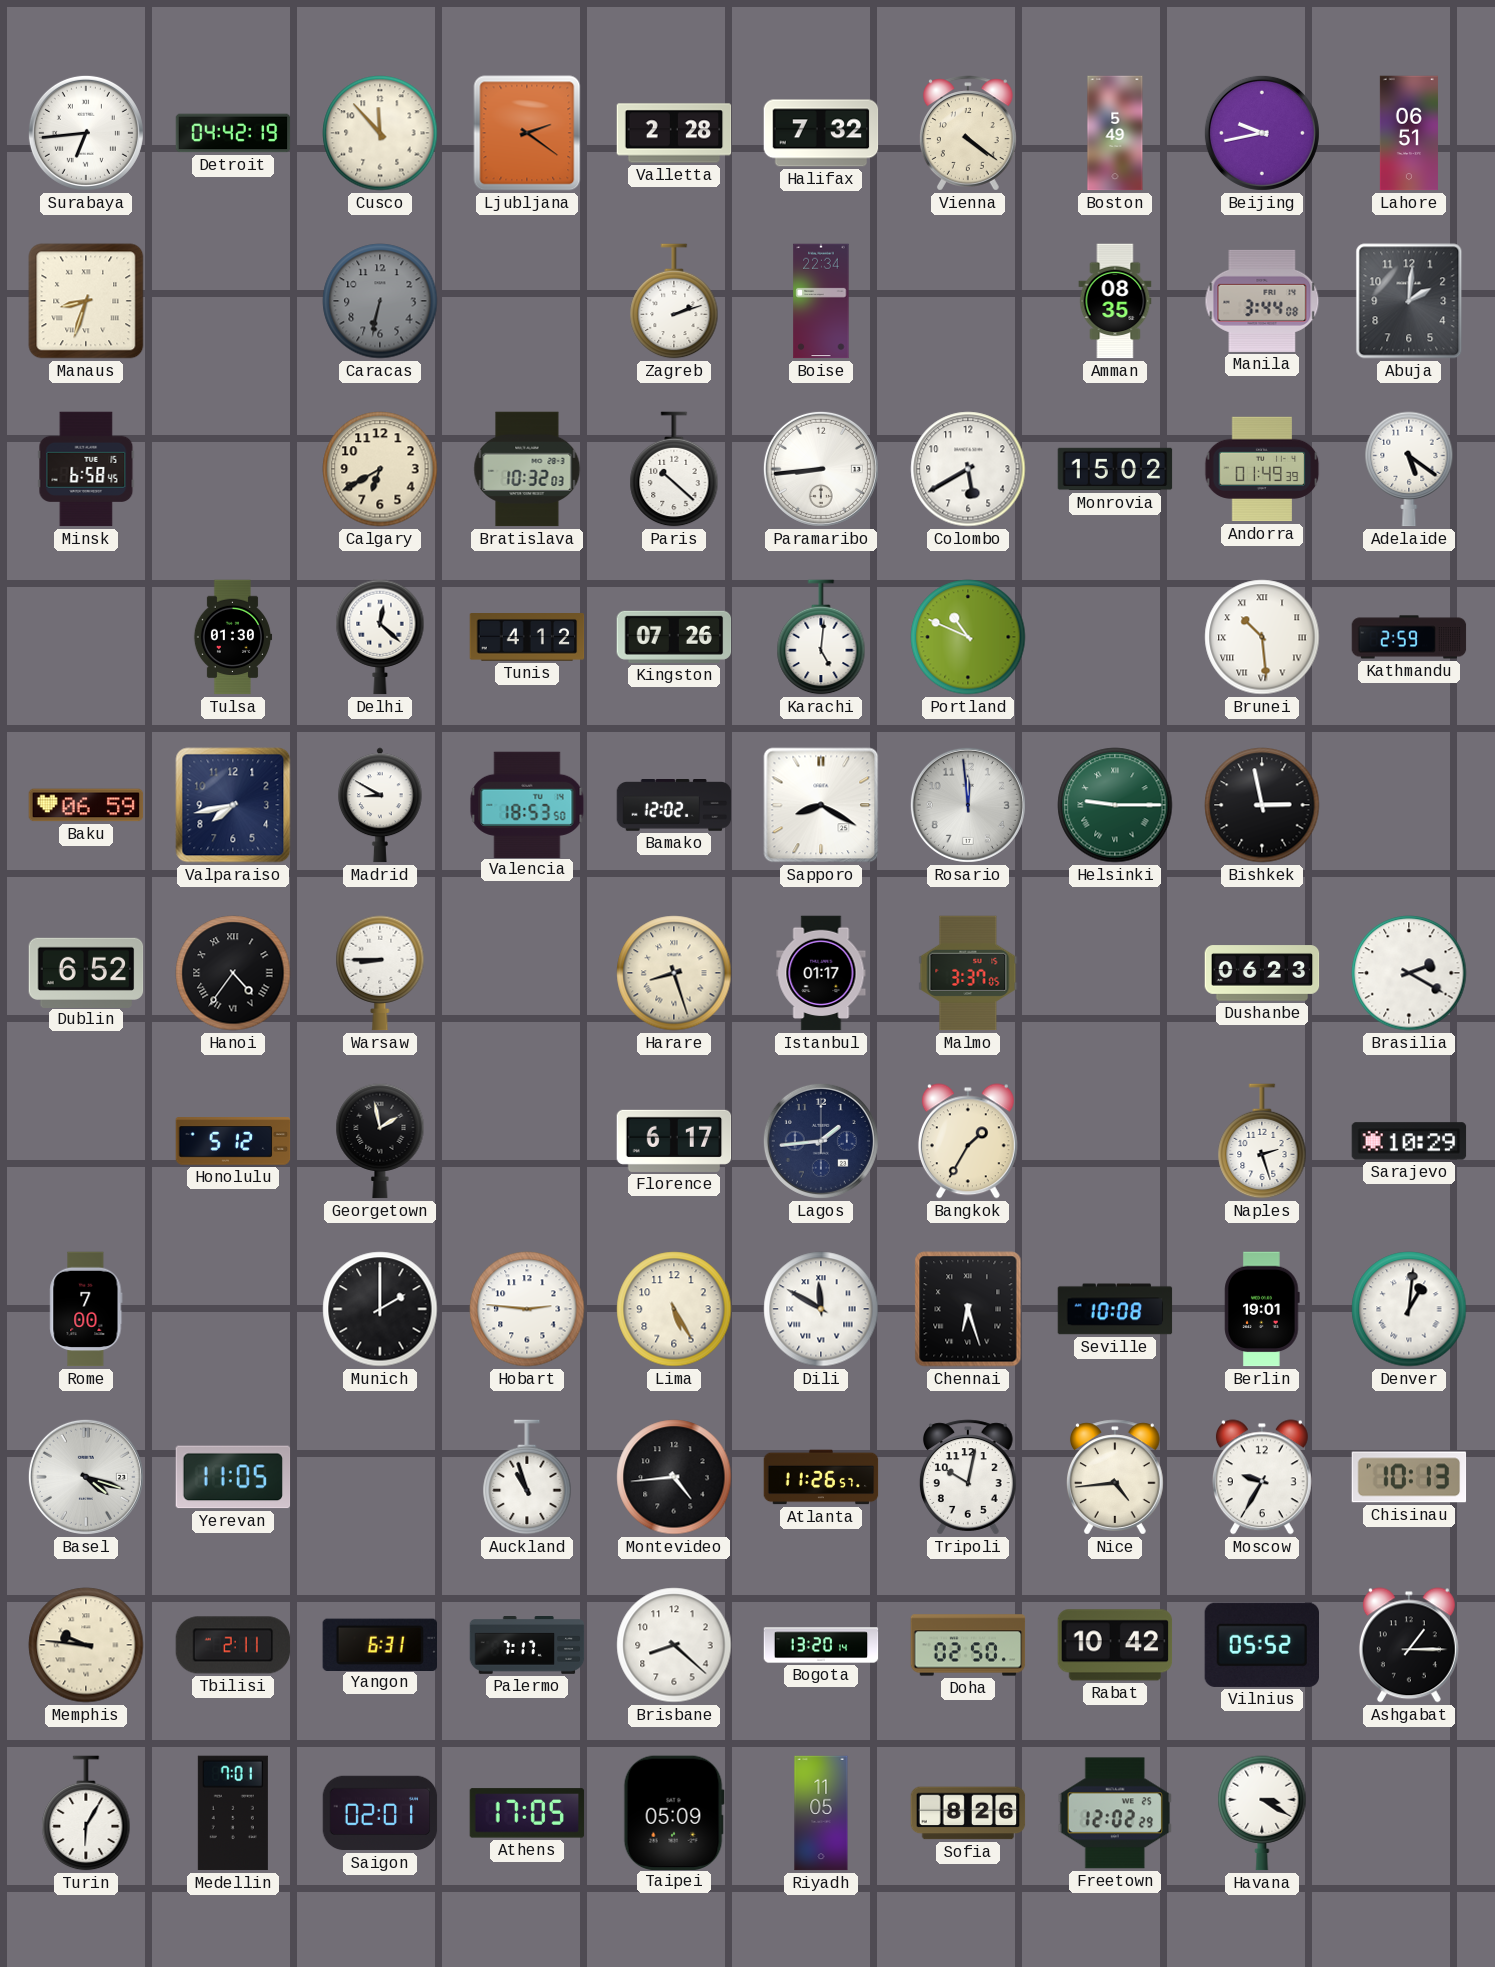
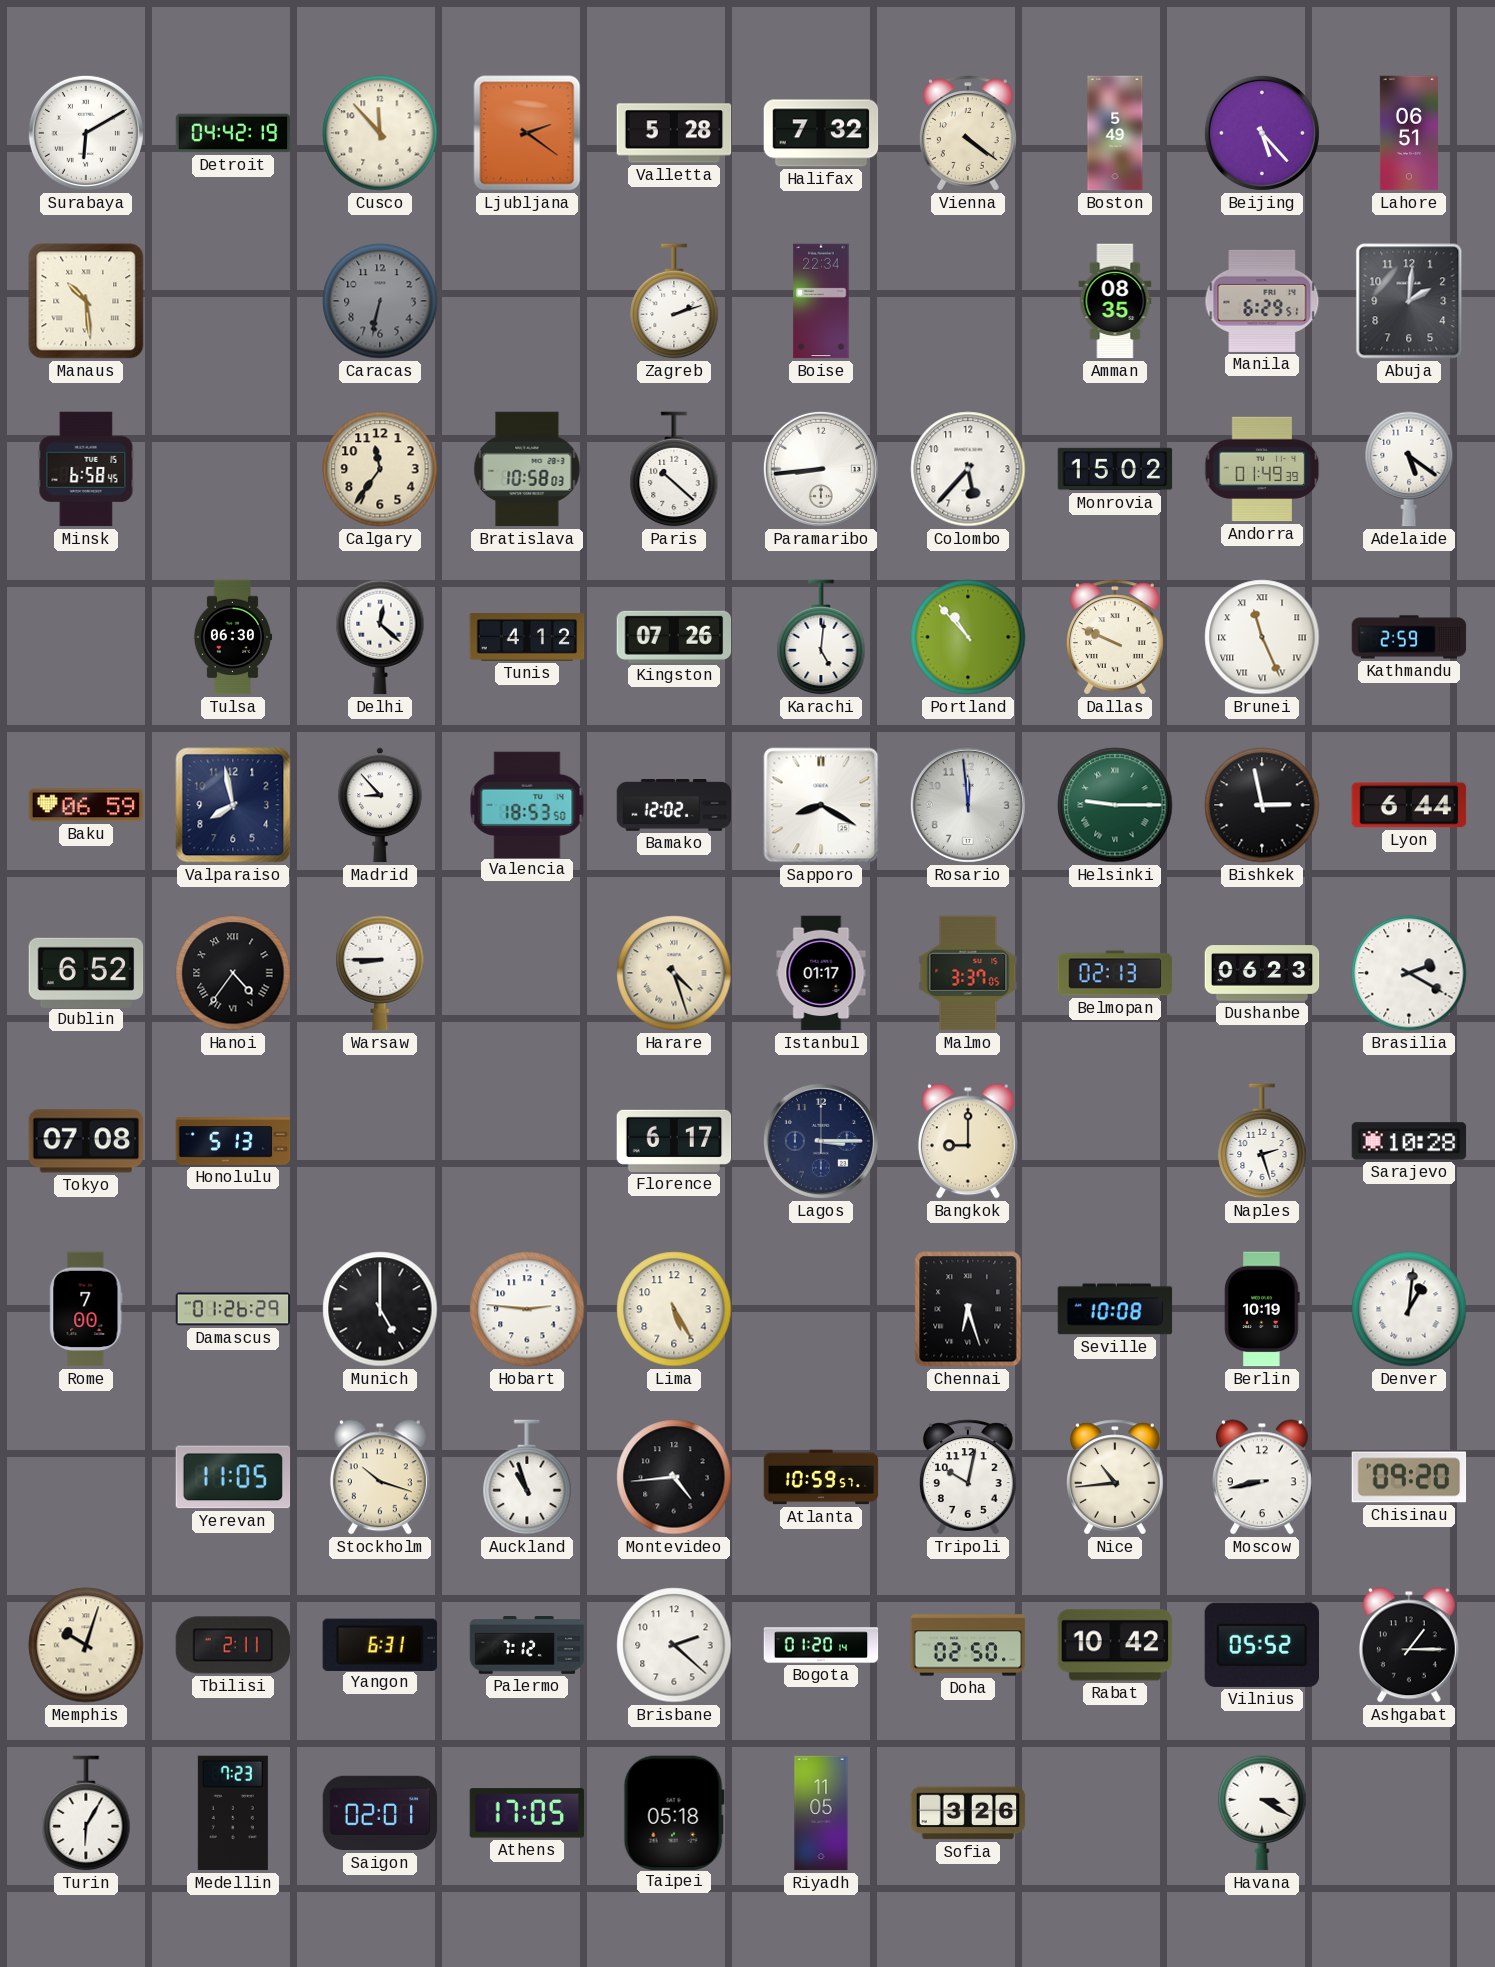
Surabaya: 6:44 -> 6:10 (86, 133)
Valletta: 2:28 -> 5:28 (674, 133)
Beijing: 9:43 -> 5:23 (1262, 133)
Manaus: 8:33 -> 10:29 (86, 301)
Manila: 3:44 -> 6:29 (1262, 301)
Calgary: 6:40 -> 11:36 (380, 469)
Bratislava: 10:32 -> 10:58 (527, 469)
Colombo: 5:40 -> 5:37 (968, 469)
Tulsa: 01:30 -> 06:30 (233, 637)
Portland: 10:49 -> 10:53 (968, 637)
Dallas: none -> 9:49 (1115, 637)
Brunei: 10:29 -> 11:26 (1262, 637)
Valparaiso: 7:43 -> 7:58 (233, 805)
Madrid: 8:50 -> 8:53 (381, 805)
Lyon: none -> 6:44 (1409, 805)
Harare: 8:27 -> 4:27 (674, 973)
Belmopan: none -> 02:13 (1115, 973)
Tokyo: none -> 07:08 (86, 1141)
Honolulu: 5:12 -> 5:13 (233, 1141)
Georgetown: 1:58 -> none (380, 1141)
Lagos: 1:44 -> 3:15 (821, 1141)
Bangkok: 1:35 -> 9:00 (968, 1141)
Sarajevo: 10:29 -> 10:28 (1409, 1141)
Damascus: none -> 01:26 (233, 1309)
Munich: 2:00 -> 5:00 (380, 1309)
Dili: 11:50 -> none (821, 1309)
Berlin: 19:01 -> 10:19 (1262, 1309)
Basel: 4:18 -> none (86, 1477)
Stockholm: none -> 10:18 (380, 1477)
Atlanta: 11:26 -> 10:59 (821, 1477)
Nice: 4:44 -> 10:44 (1115, 1477)
Moscow: 9:35 -> 8:43 (1262, 1477)
Chisinau: 10:13 -> 09:20 (1409, 1477)
Memphis: 9:46 -> 10:03 (86, 1645)
Palermo: 7:17 -> 7:12 (527, 1646)
Brisbane: 8:22 -> 2:22 (674, 1645)
Bogota: 13:20 -> 01:20 (821, 1645)
Medellin: 7:01 -> 7:23 (233, 1813)
Taipei: 05:09 -> 05:18 (674, 1812)
Sofia: 8:26 -> 3:26 (968, 1813)
Freetown: 12:02 -> none (1115, 1813)
